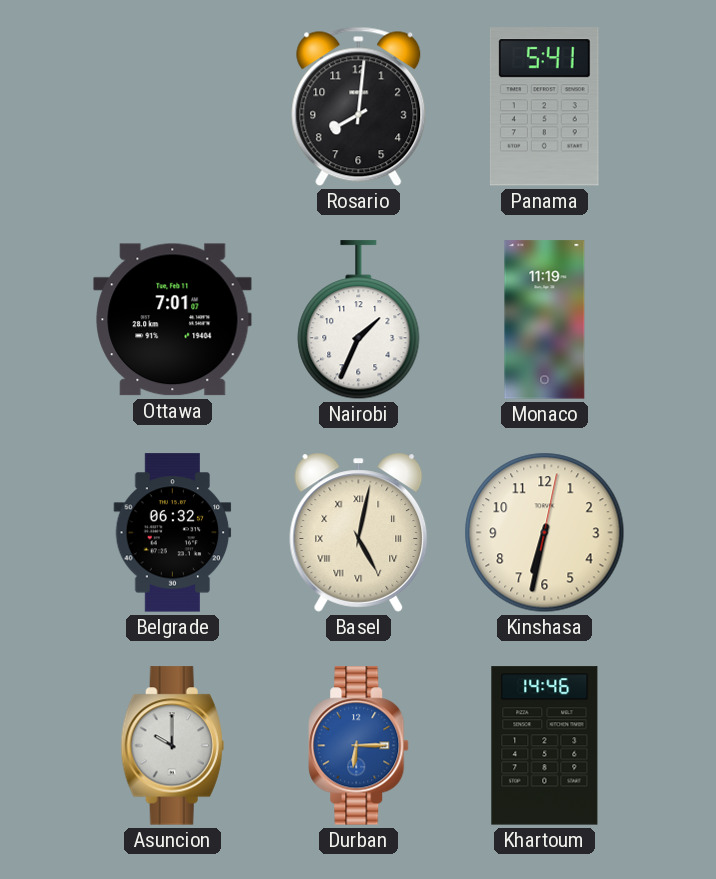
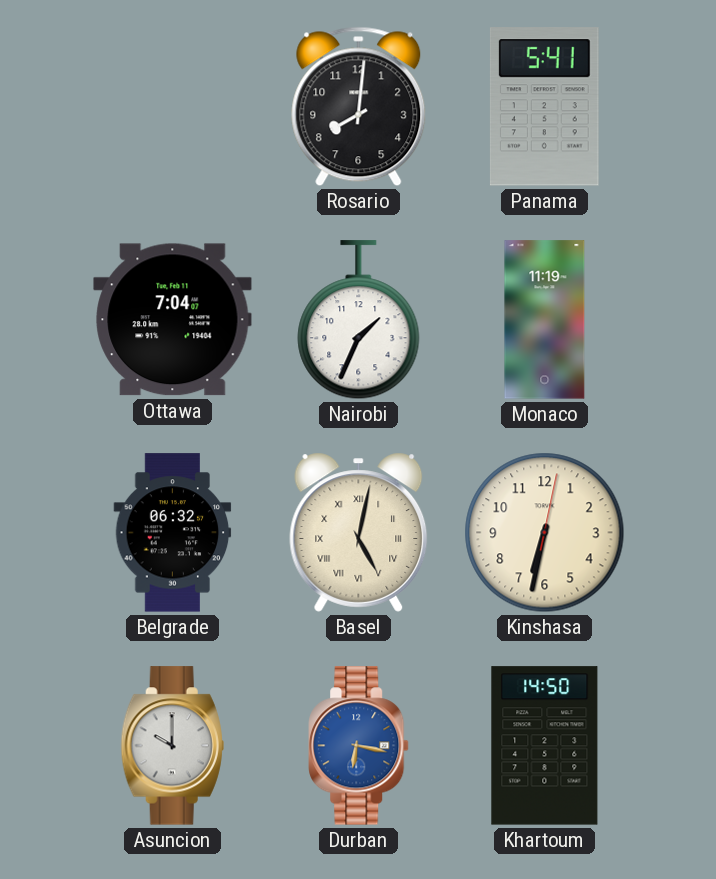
Ottawa: 7:01 -> 7:04 (173, 320)
Durban: 6:15 -> 6:17 (359, 746)
Khartoum: 14:46 -> 14:50 (545, 746)
